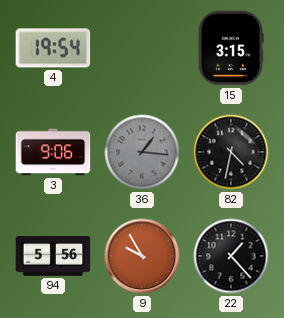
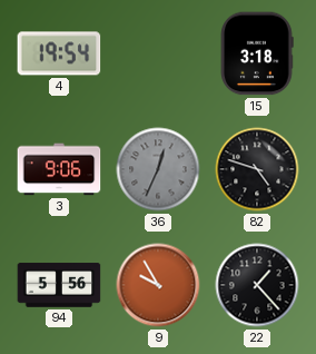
15: 3:15 -> 3:18 (257, 53)
36: 1:16 -> 12:34 (158, 169)
82: 4:32 -> 4:48 (257, 169)
